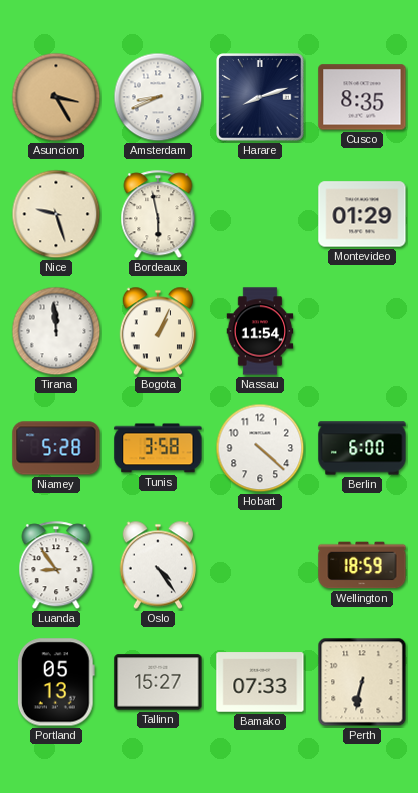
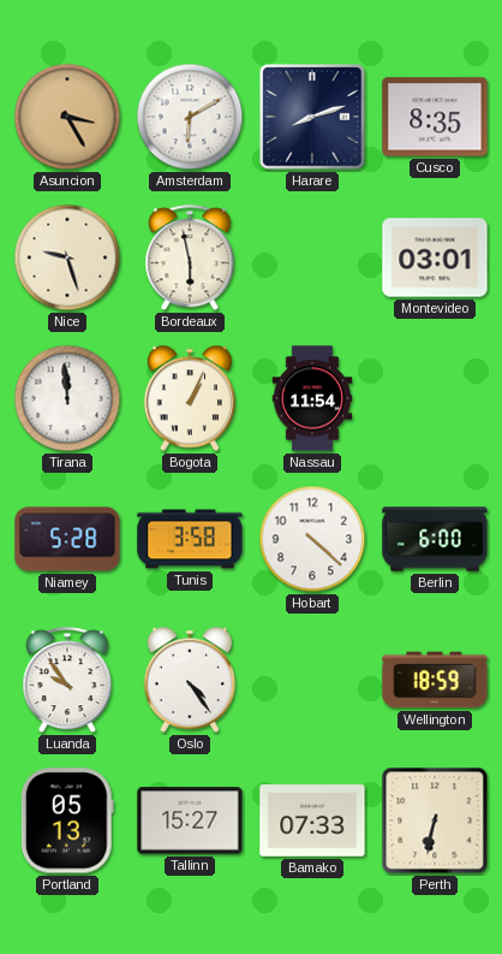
Amsterdam: 8:41 -> 6:10 (190, 117)
Montevideo: 01:29 -> 03:01 (435, 257)
Luanda: 8:54 -> 9:54 (67, 681)
